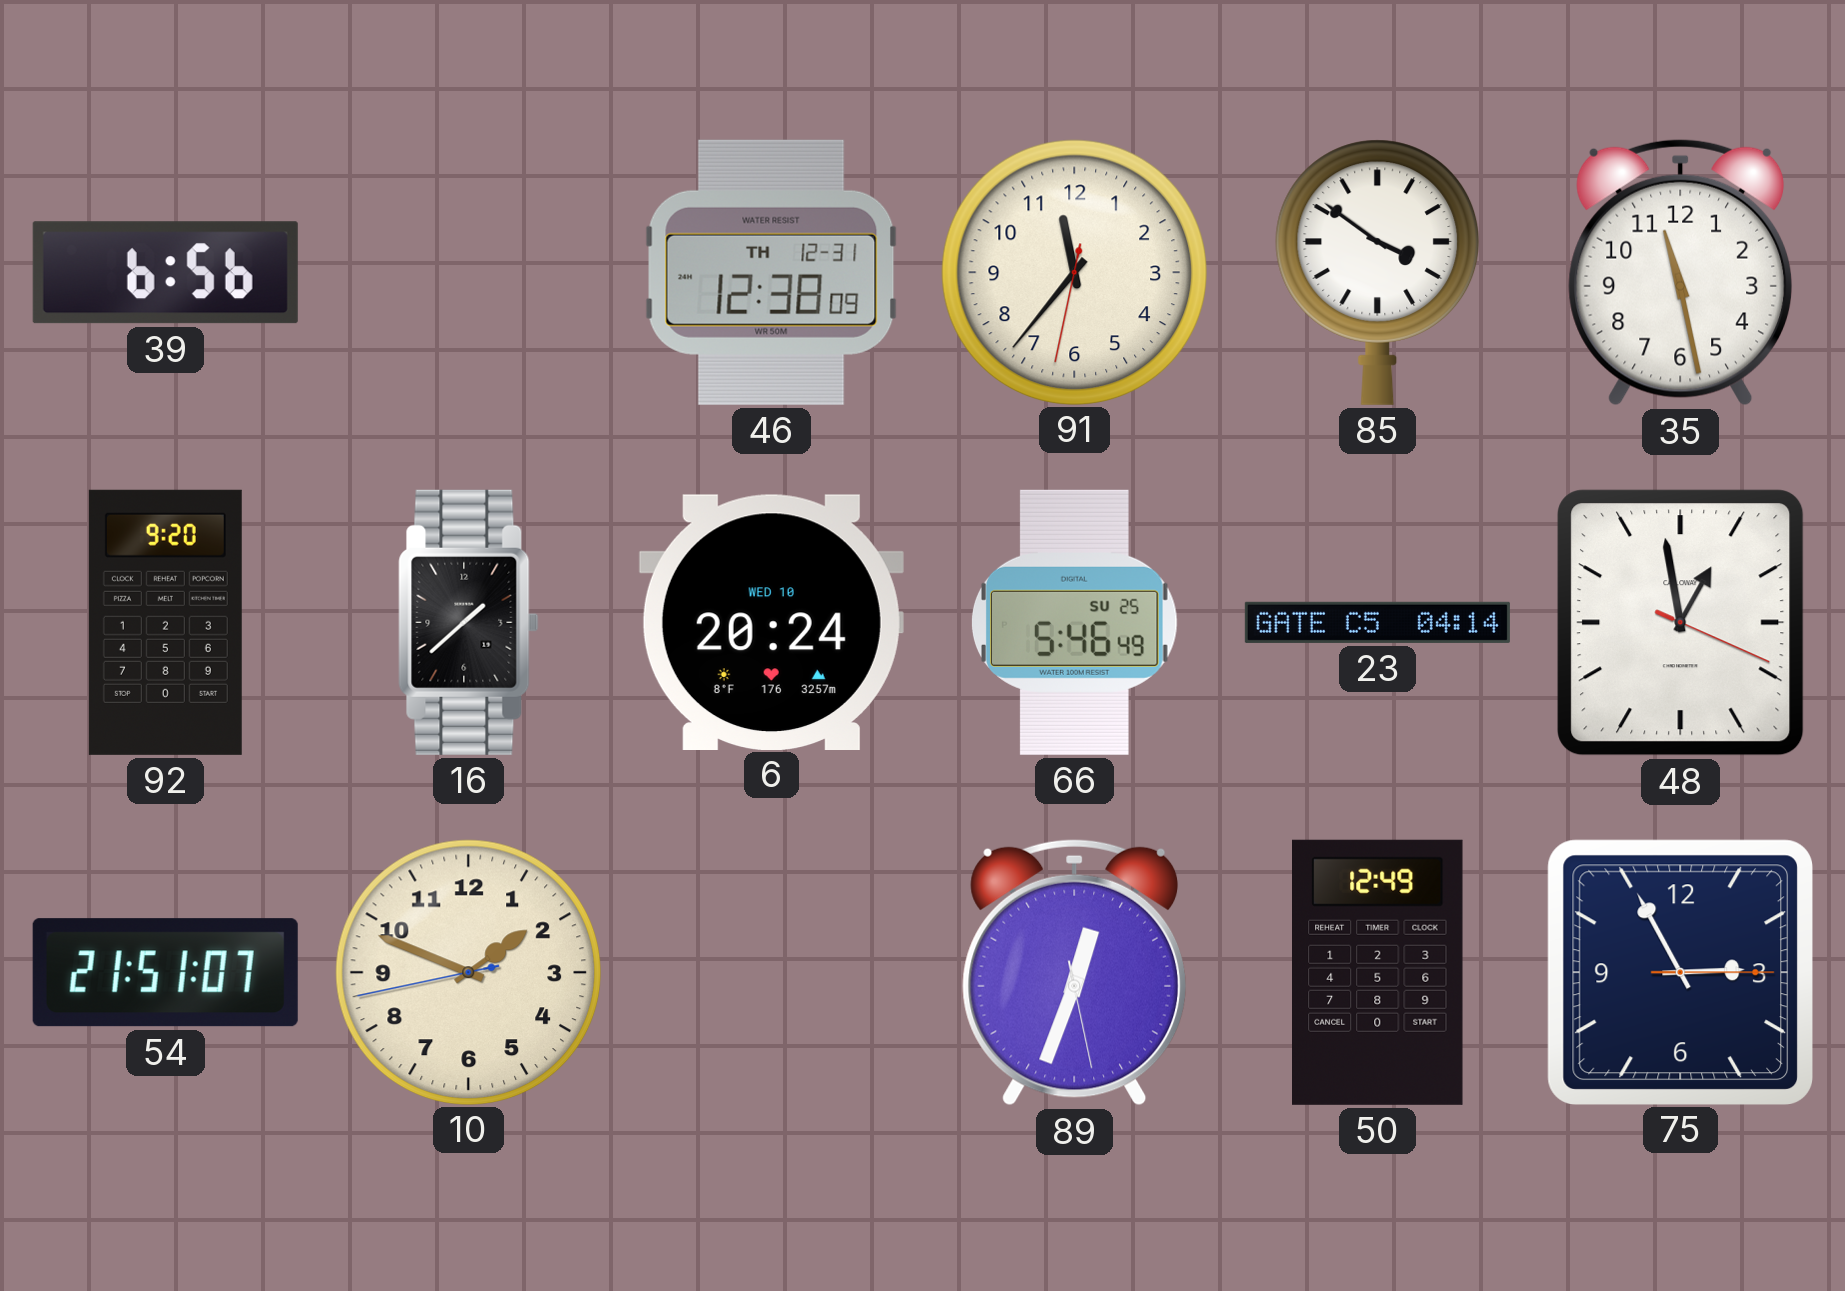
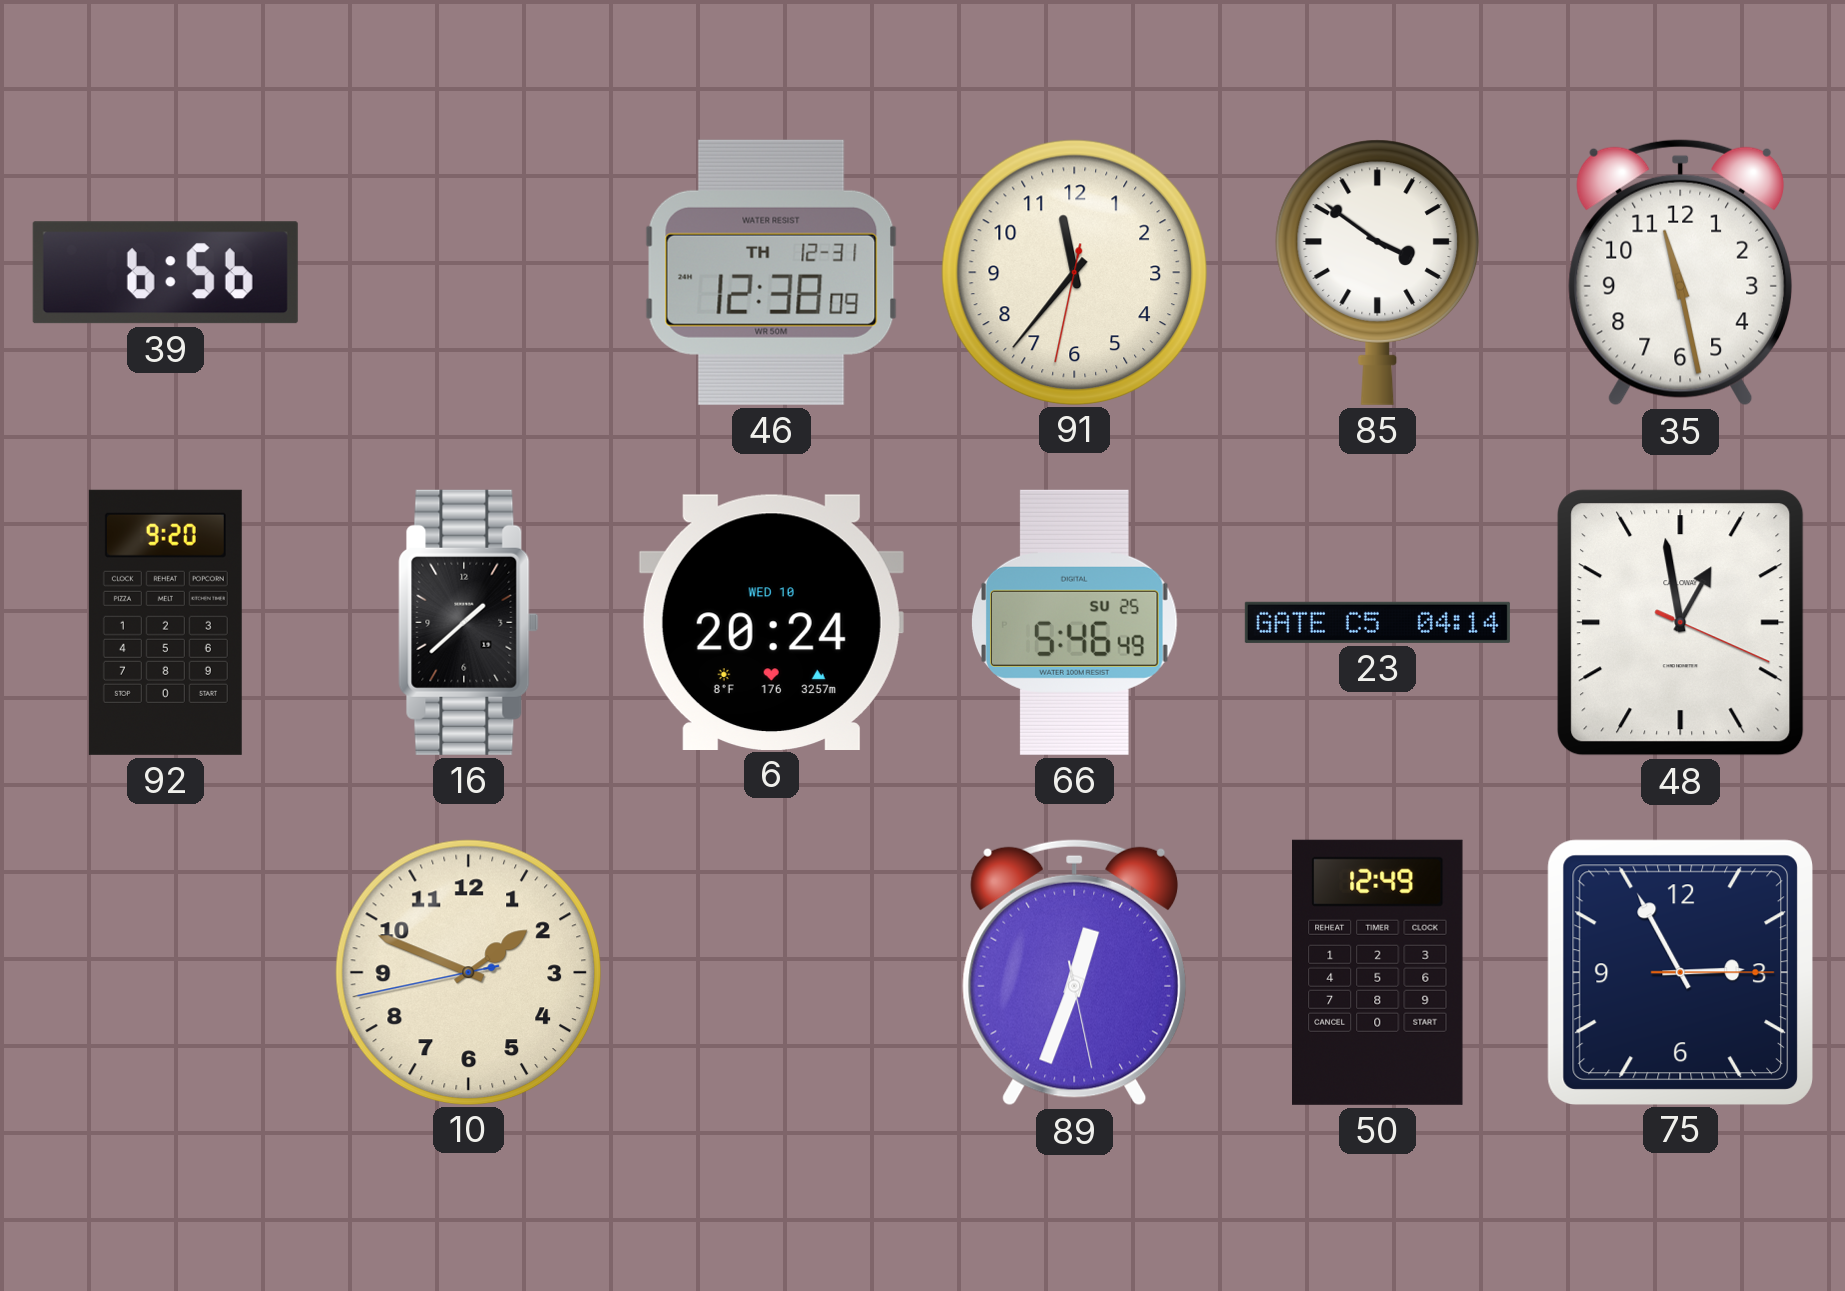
54: 21:51 -> none (165, 973)
